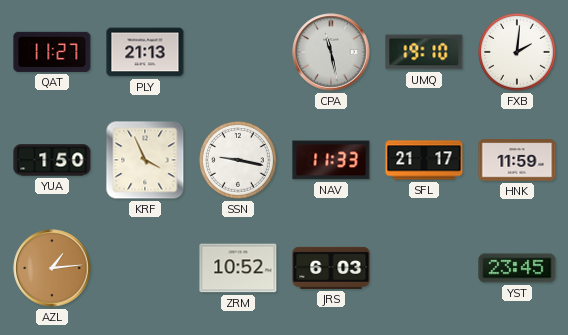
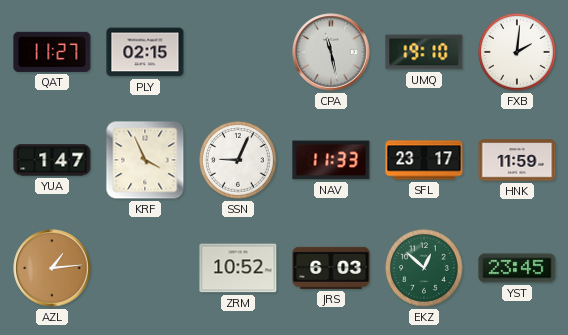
PLY: 21:13 -> 02:15 (145, 52)
YUA: 1:50 -> 1:47 (52, 160)
SSN: 9:17 -> 9:04 (239, 161)
SFL: 21:17 -> 23:17 (424, 160)
EKZ: none -> 12:52 (425, 269)
